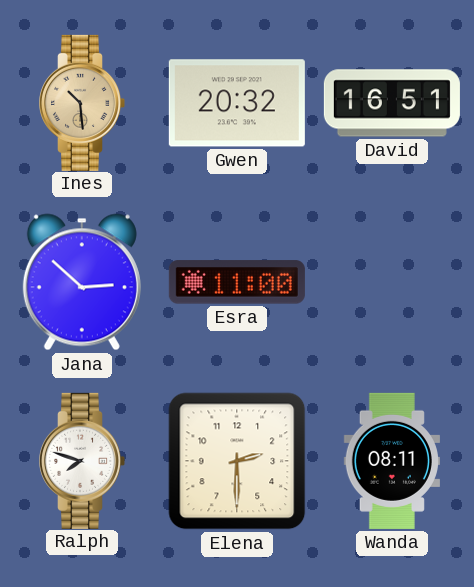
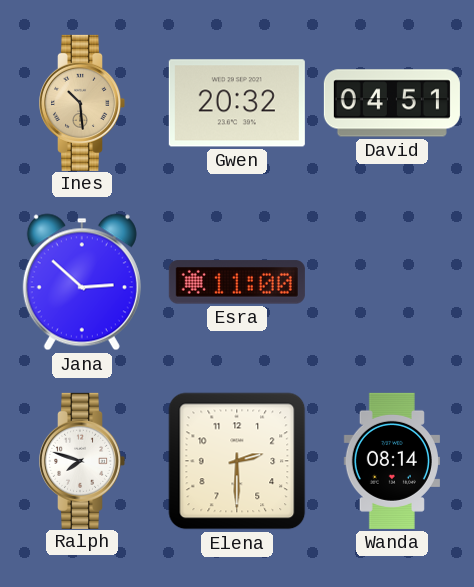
David: 16:51 -> 04:51 (392, 103)
Wanda: 08:11 -> 08:14 (392, 461)
